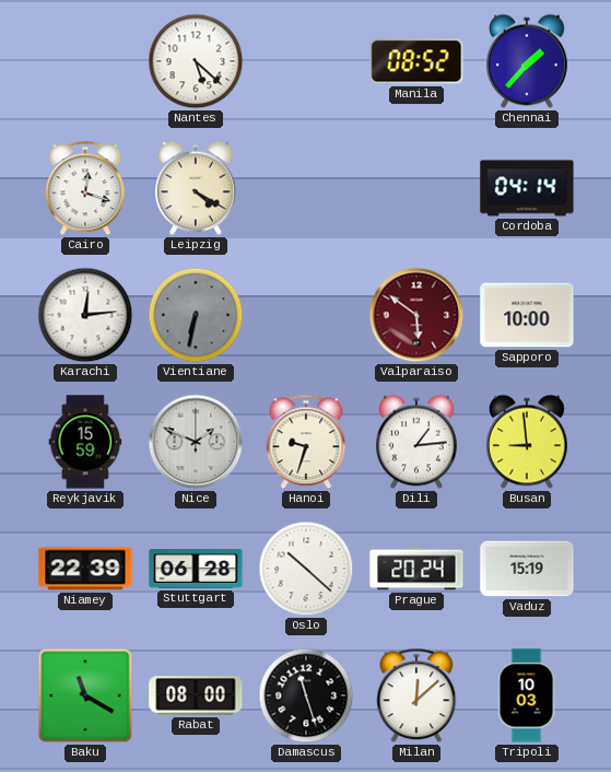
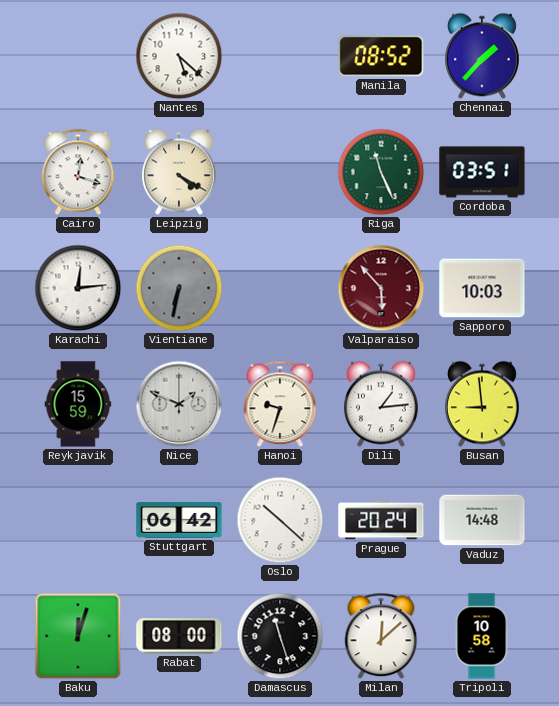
Riga: none -> 11:26 (381, 172)
Cordoba: 04:14 -> 03:51 (482, 172)
Valparaiso: 5:51 -> 5:53 (381, 288)
Sapporo: 10:00 -> 10:03 (482, 288)
Niamey: 22:39 -> none (85, 569)
Stuttgart: 06:28 -> 06:42 (179, 520)
Vaduz: 15:19 -> 14:48 (482, 520)
Baku: 11:20 -> 12:03 (78, 636)
Tripoli: 10:03 -> 10:58 (482, 636)
